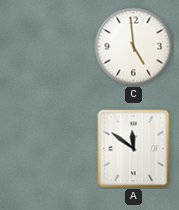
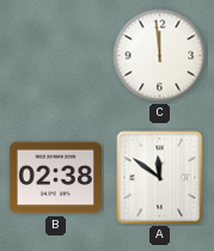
C: 4:59 -> 11:59 (160, 56)
B: none -> 02:38 (55, 178)
